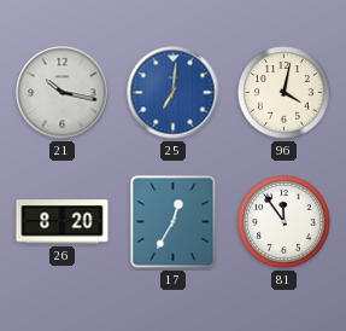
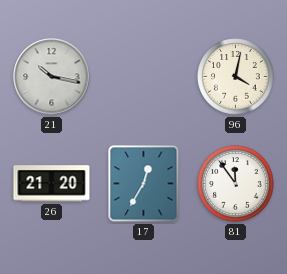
25: 7:01 -> none (174, 93)
26: 8:20 -> 21:20 (52, 184)
